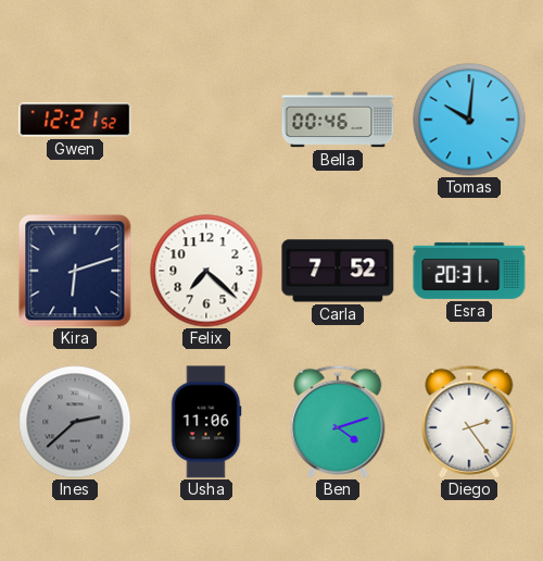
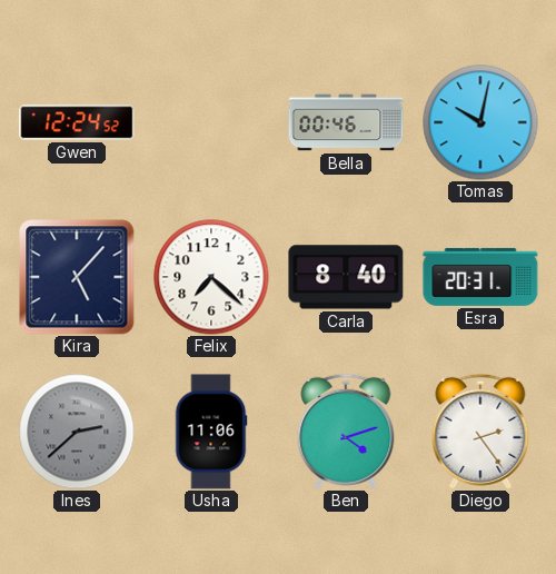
Gwen: 12:21 -> 12:24 (77, 122)
Tomas: 10:01 -> 10:02 (480, 122)
Kira: 6:12 -> 5:07 (77, 277)
Carla: 7:52 -> 8:40 (346, 277)
